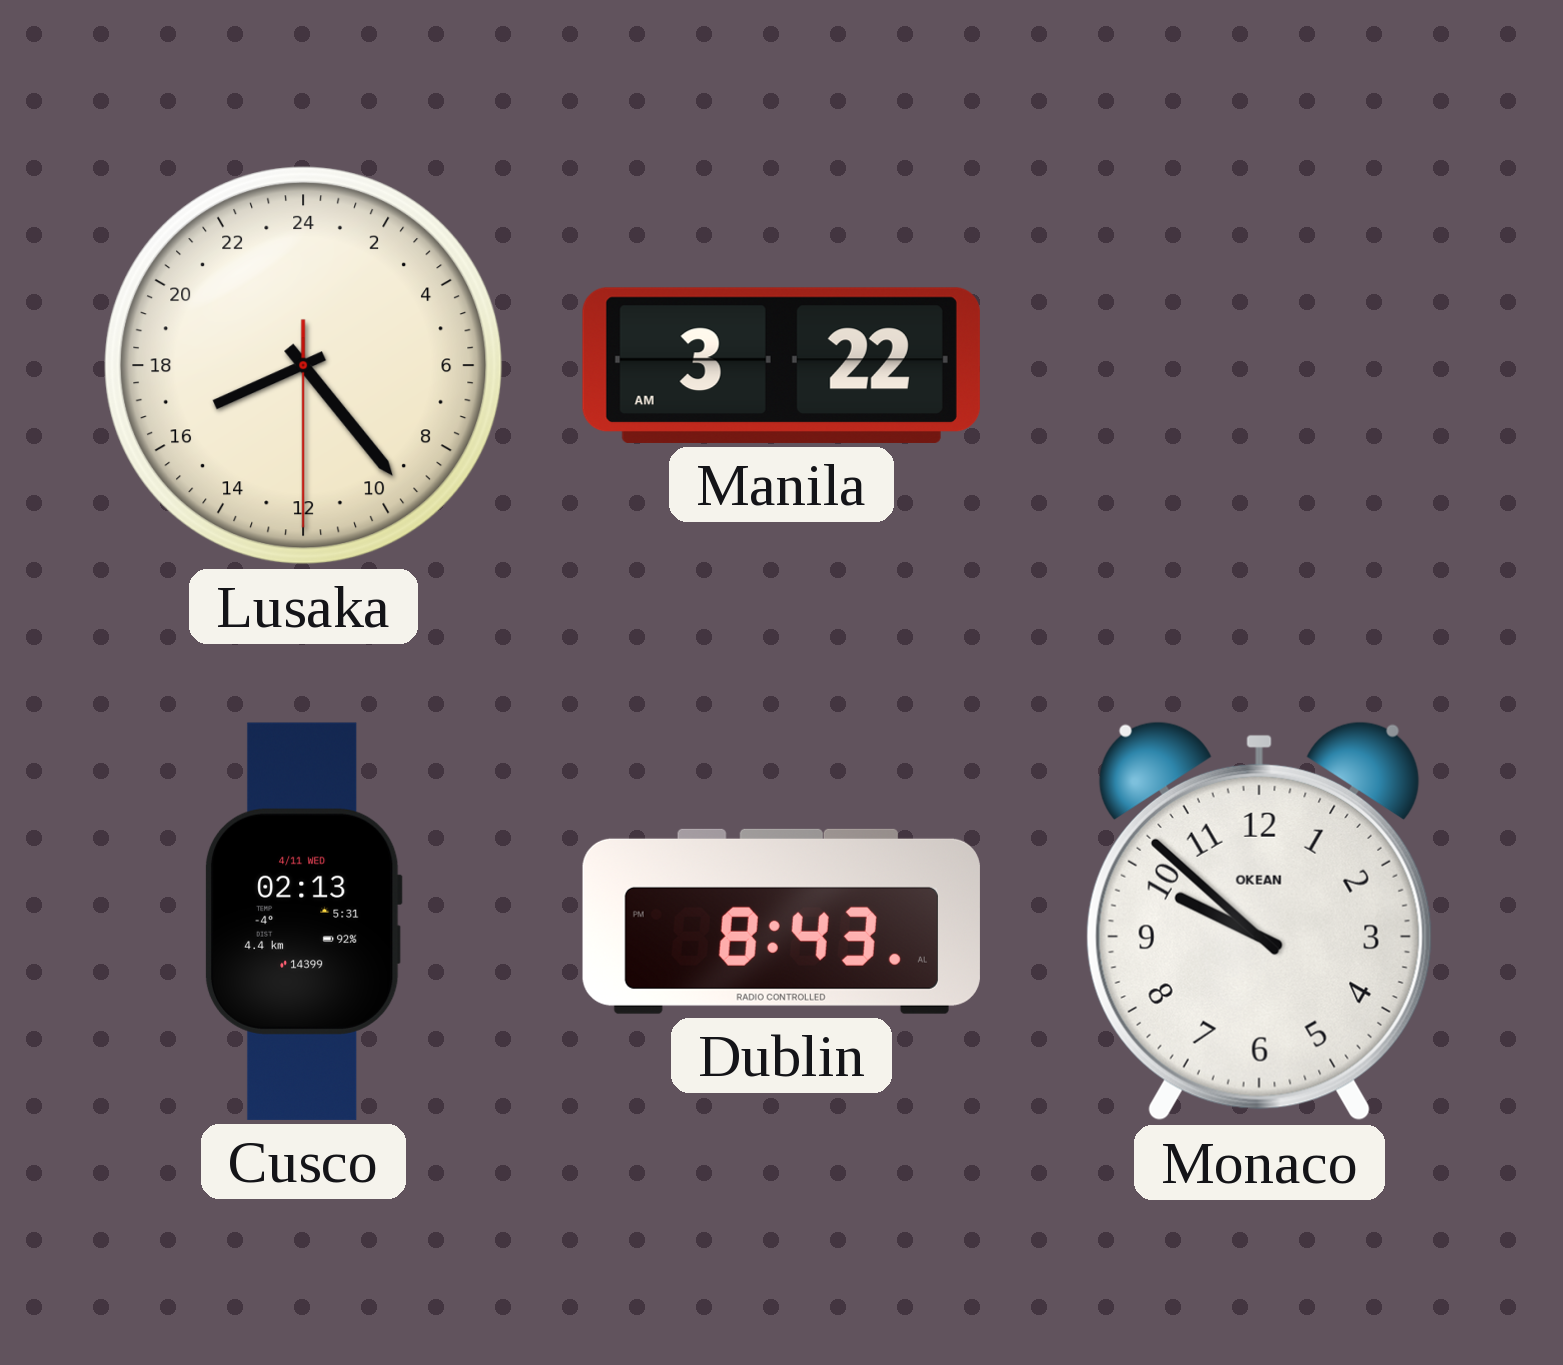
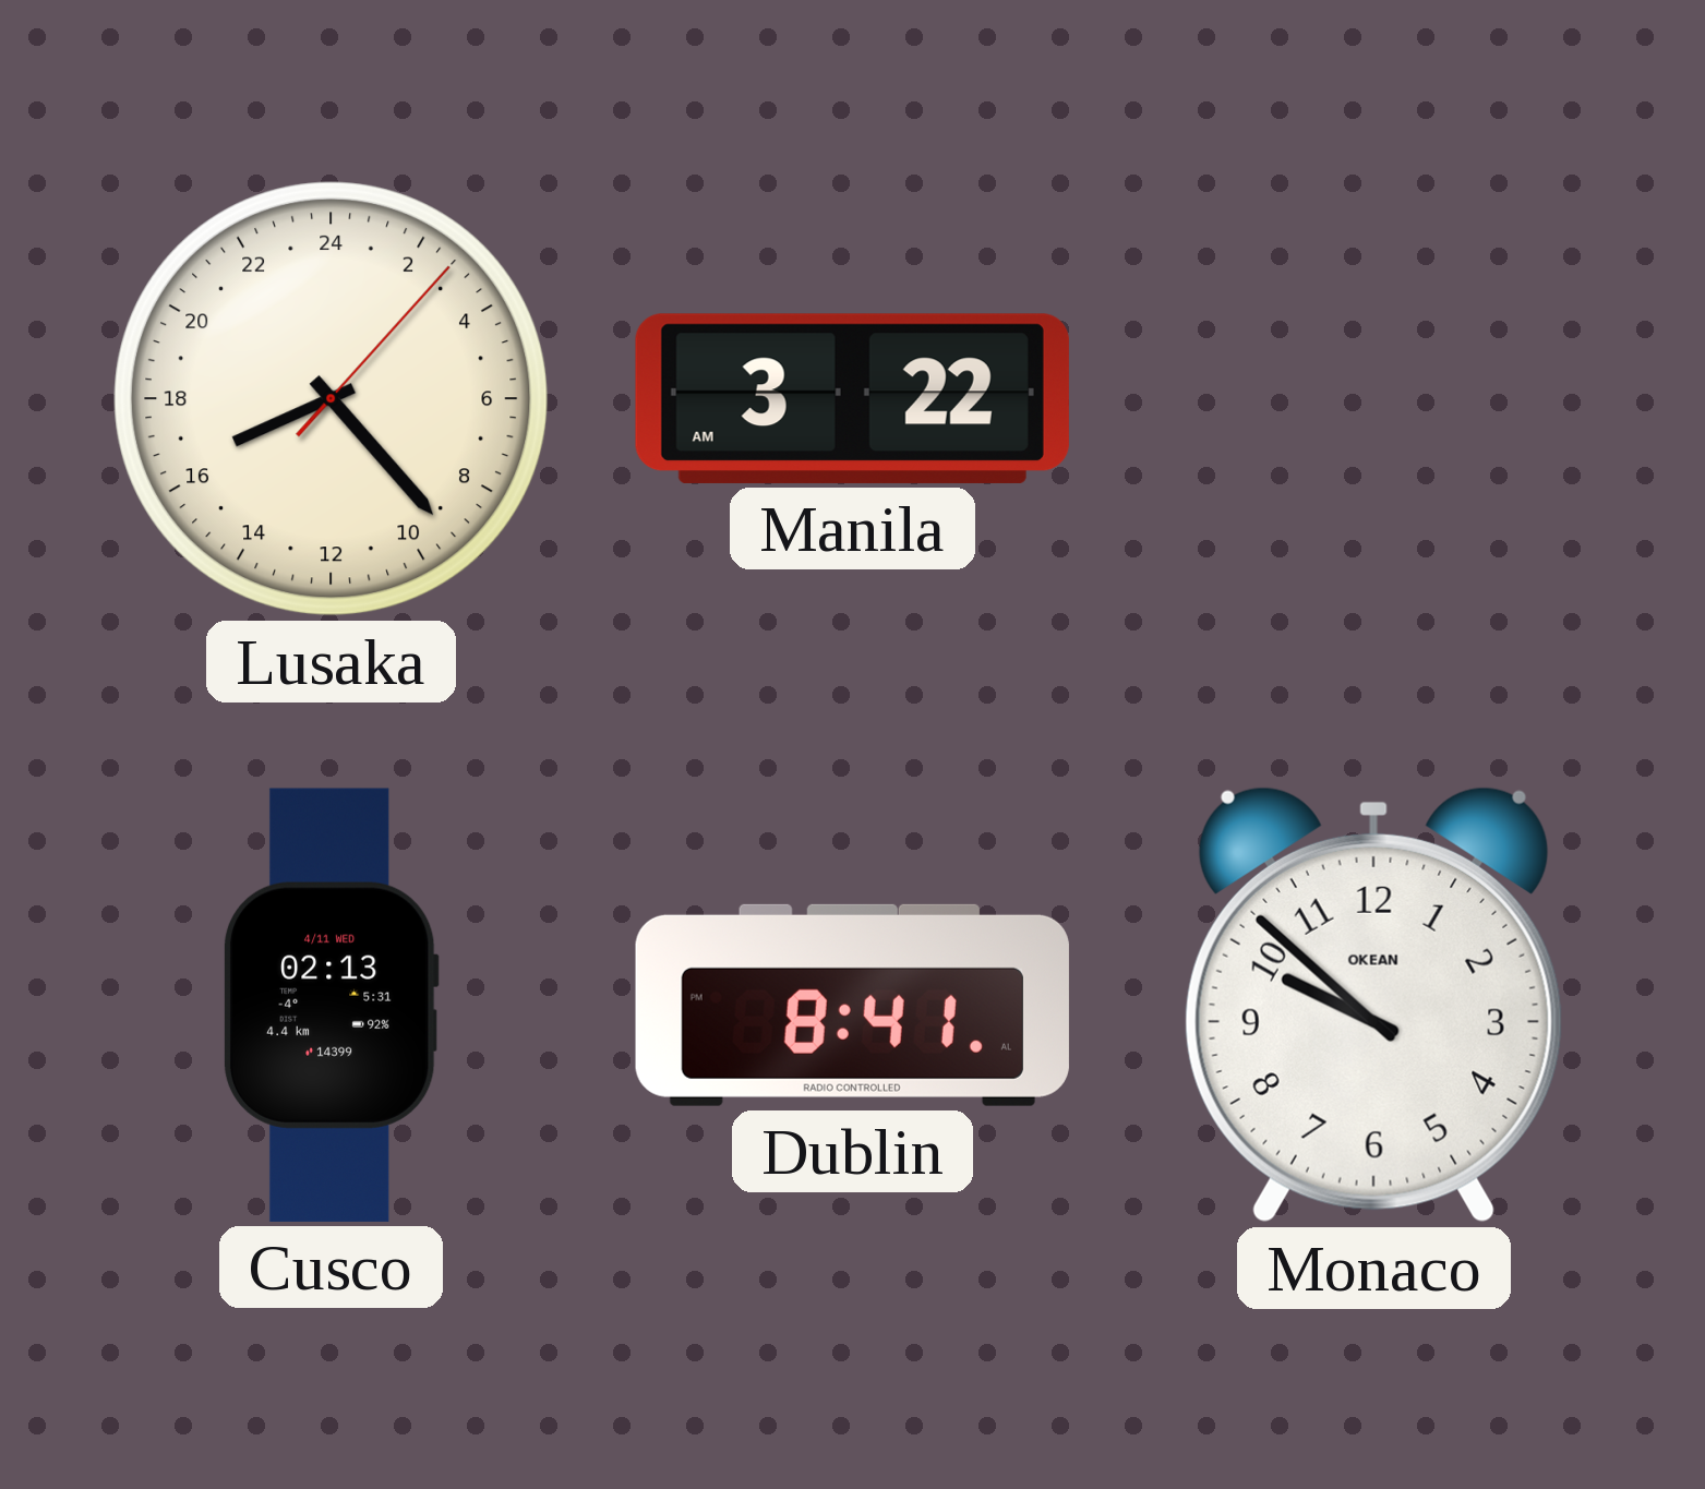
Lusaka: 16:23:30 -> 16:23:07 (332, 399)
Dublin: 8:43 -> 8:41 (852, 1005)
